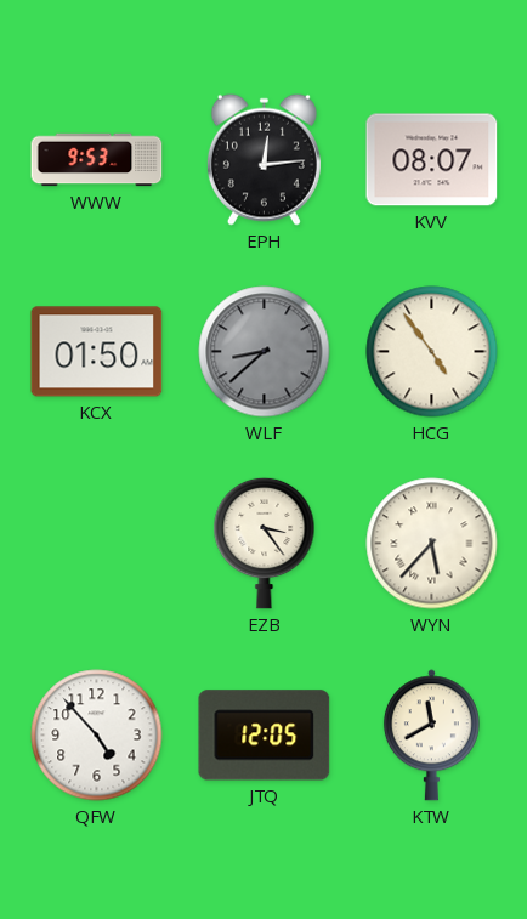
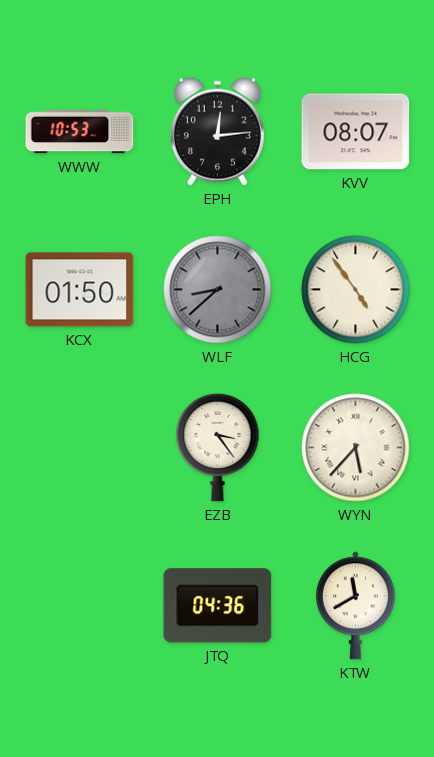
WWW: 9:53 -> 10:53 (80, 132)
QFW: 4:53 -> none (97, 736)
JTQ: 12:05 -> 04:36 (218, 606)
